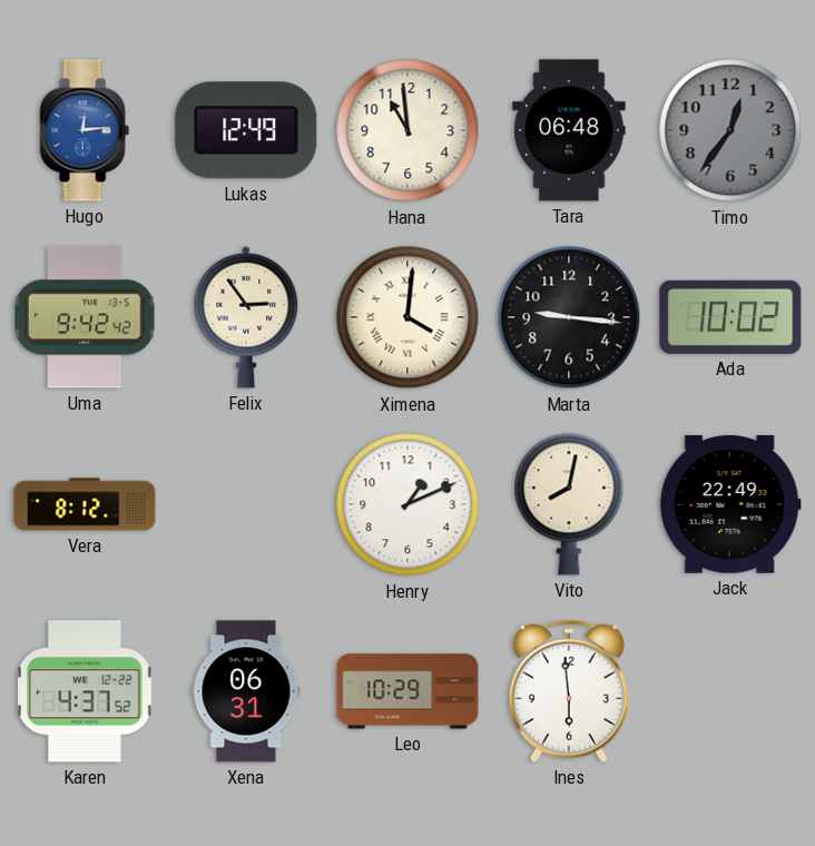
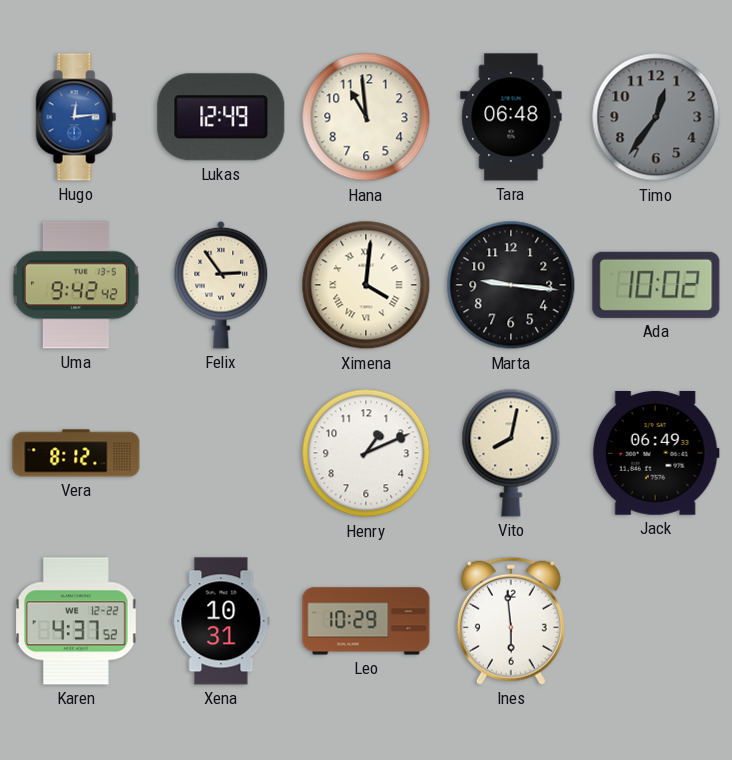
Jack: 22:49 -> 06:49 (656, 453)
Xena: 06:31 -> 10:31 (221, 621)
